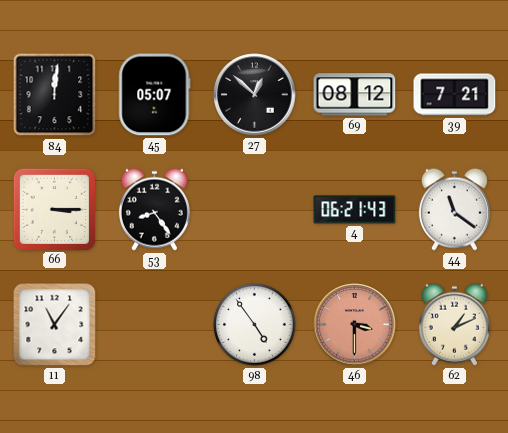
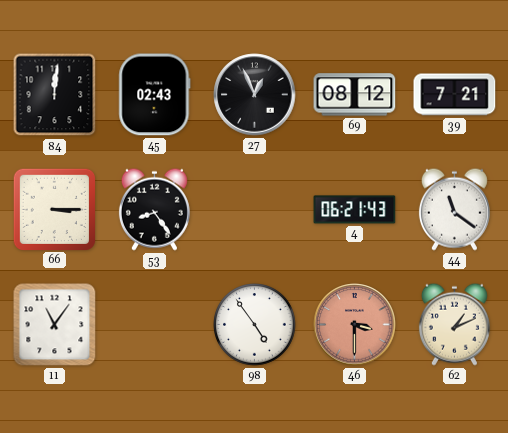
45: 05:07 -> 02:43 (155, 95)
27: 12:52 -> 12:56 (255, 95)
